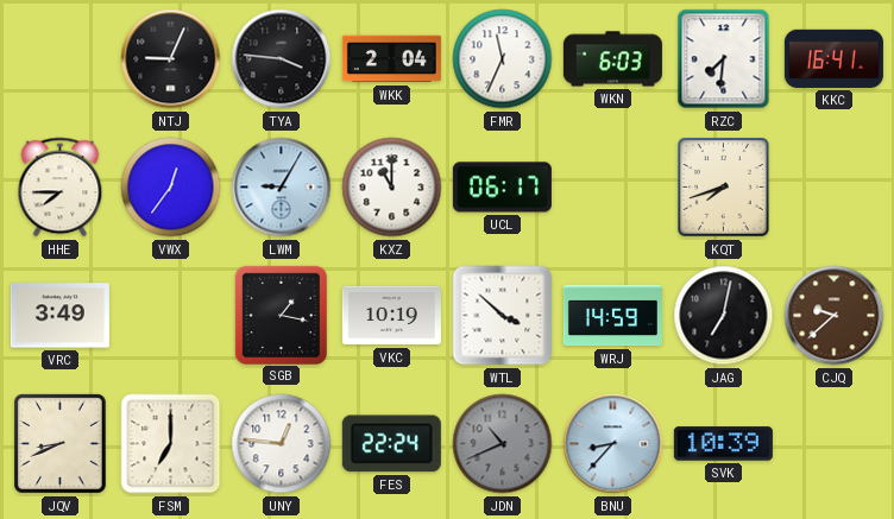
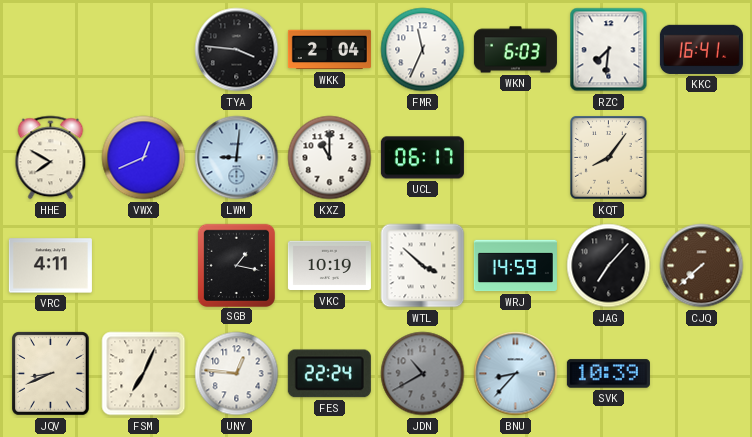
NTJ: 9:04 -> none (171, 59)
HHE: 7:45 -> 7:50 (51, 158)
VWX: 12:36 -> 12:41 (144, 158)
LWM: 9:05 -> 9:01 (237, 158)
KQT: 7:42 -> 8:06 (609, 158)
VRC: 3:49 -> 4:11 (50, 266)
JAG: 7:02 -> 7:07 (609, 266)
CJQ: 9:38 -> 7:38 (702, 266)
FSM: 7:00 -> 7:04 (144, 374)
JDN: 10:41 -> 10:40 (423, 374)
